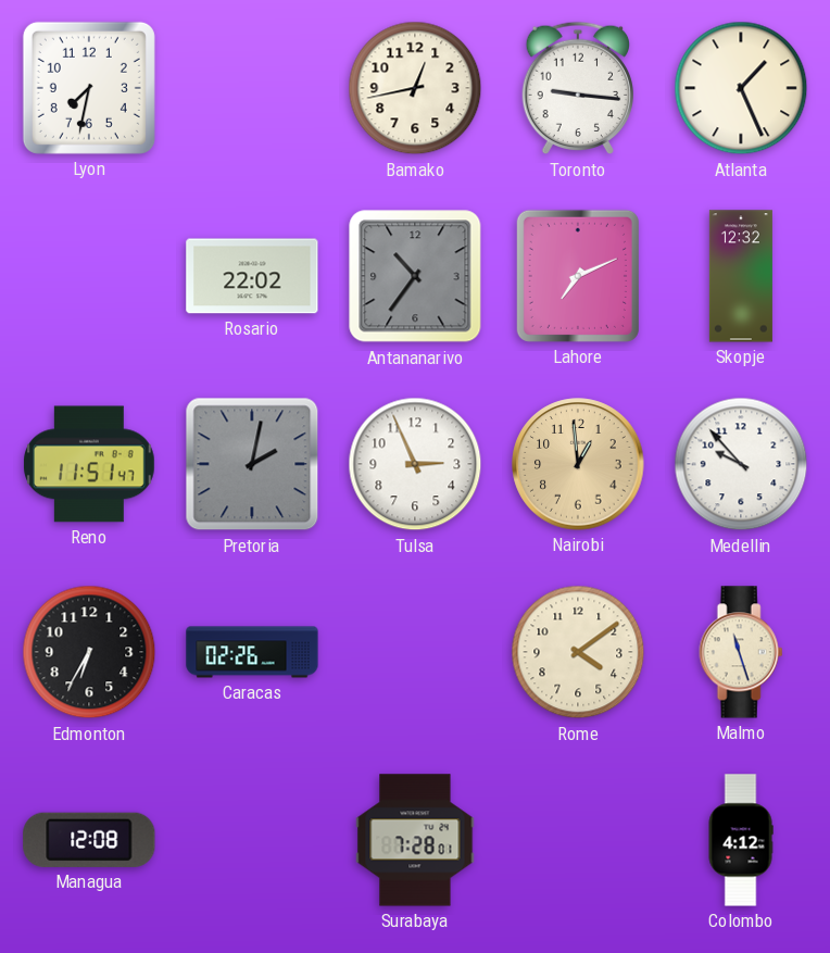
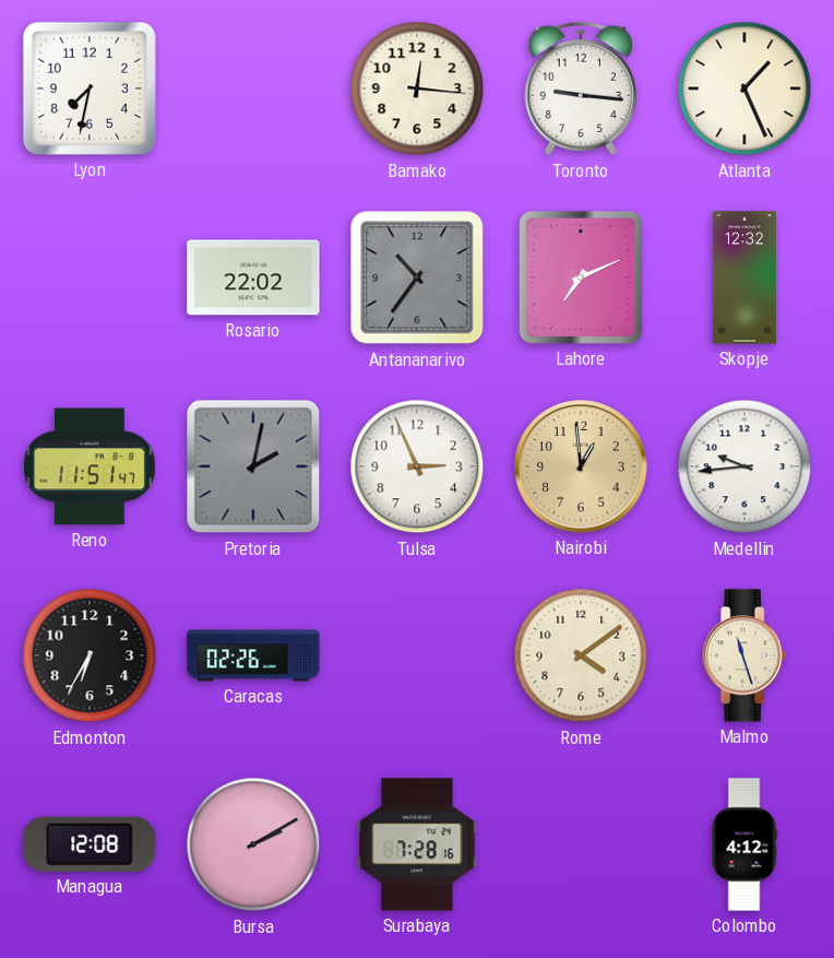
Bamako: 12:43 -> 12:16 (417, 88)
Medellin: 9:53 -> 9:44 (744, 466)
Bursa: none -> 2:10 (253, 844)
Surabaya: 7:28:01 -> 7:28:16 (417, 844)
